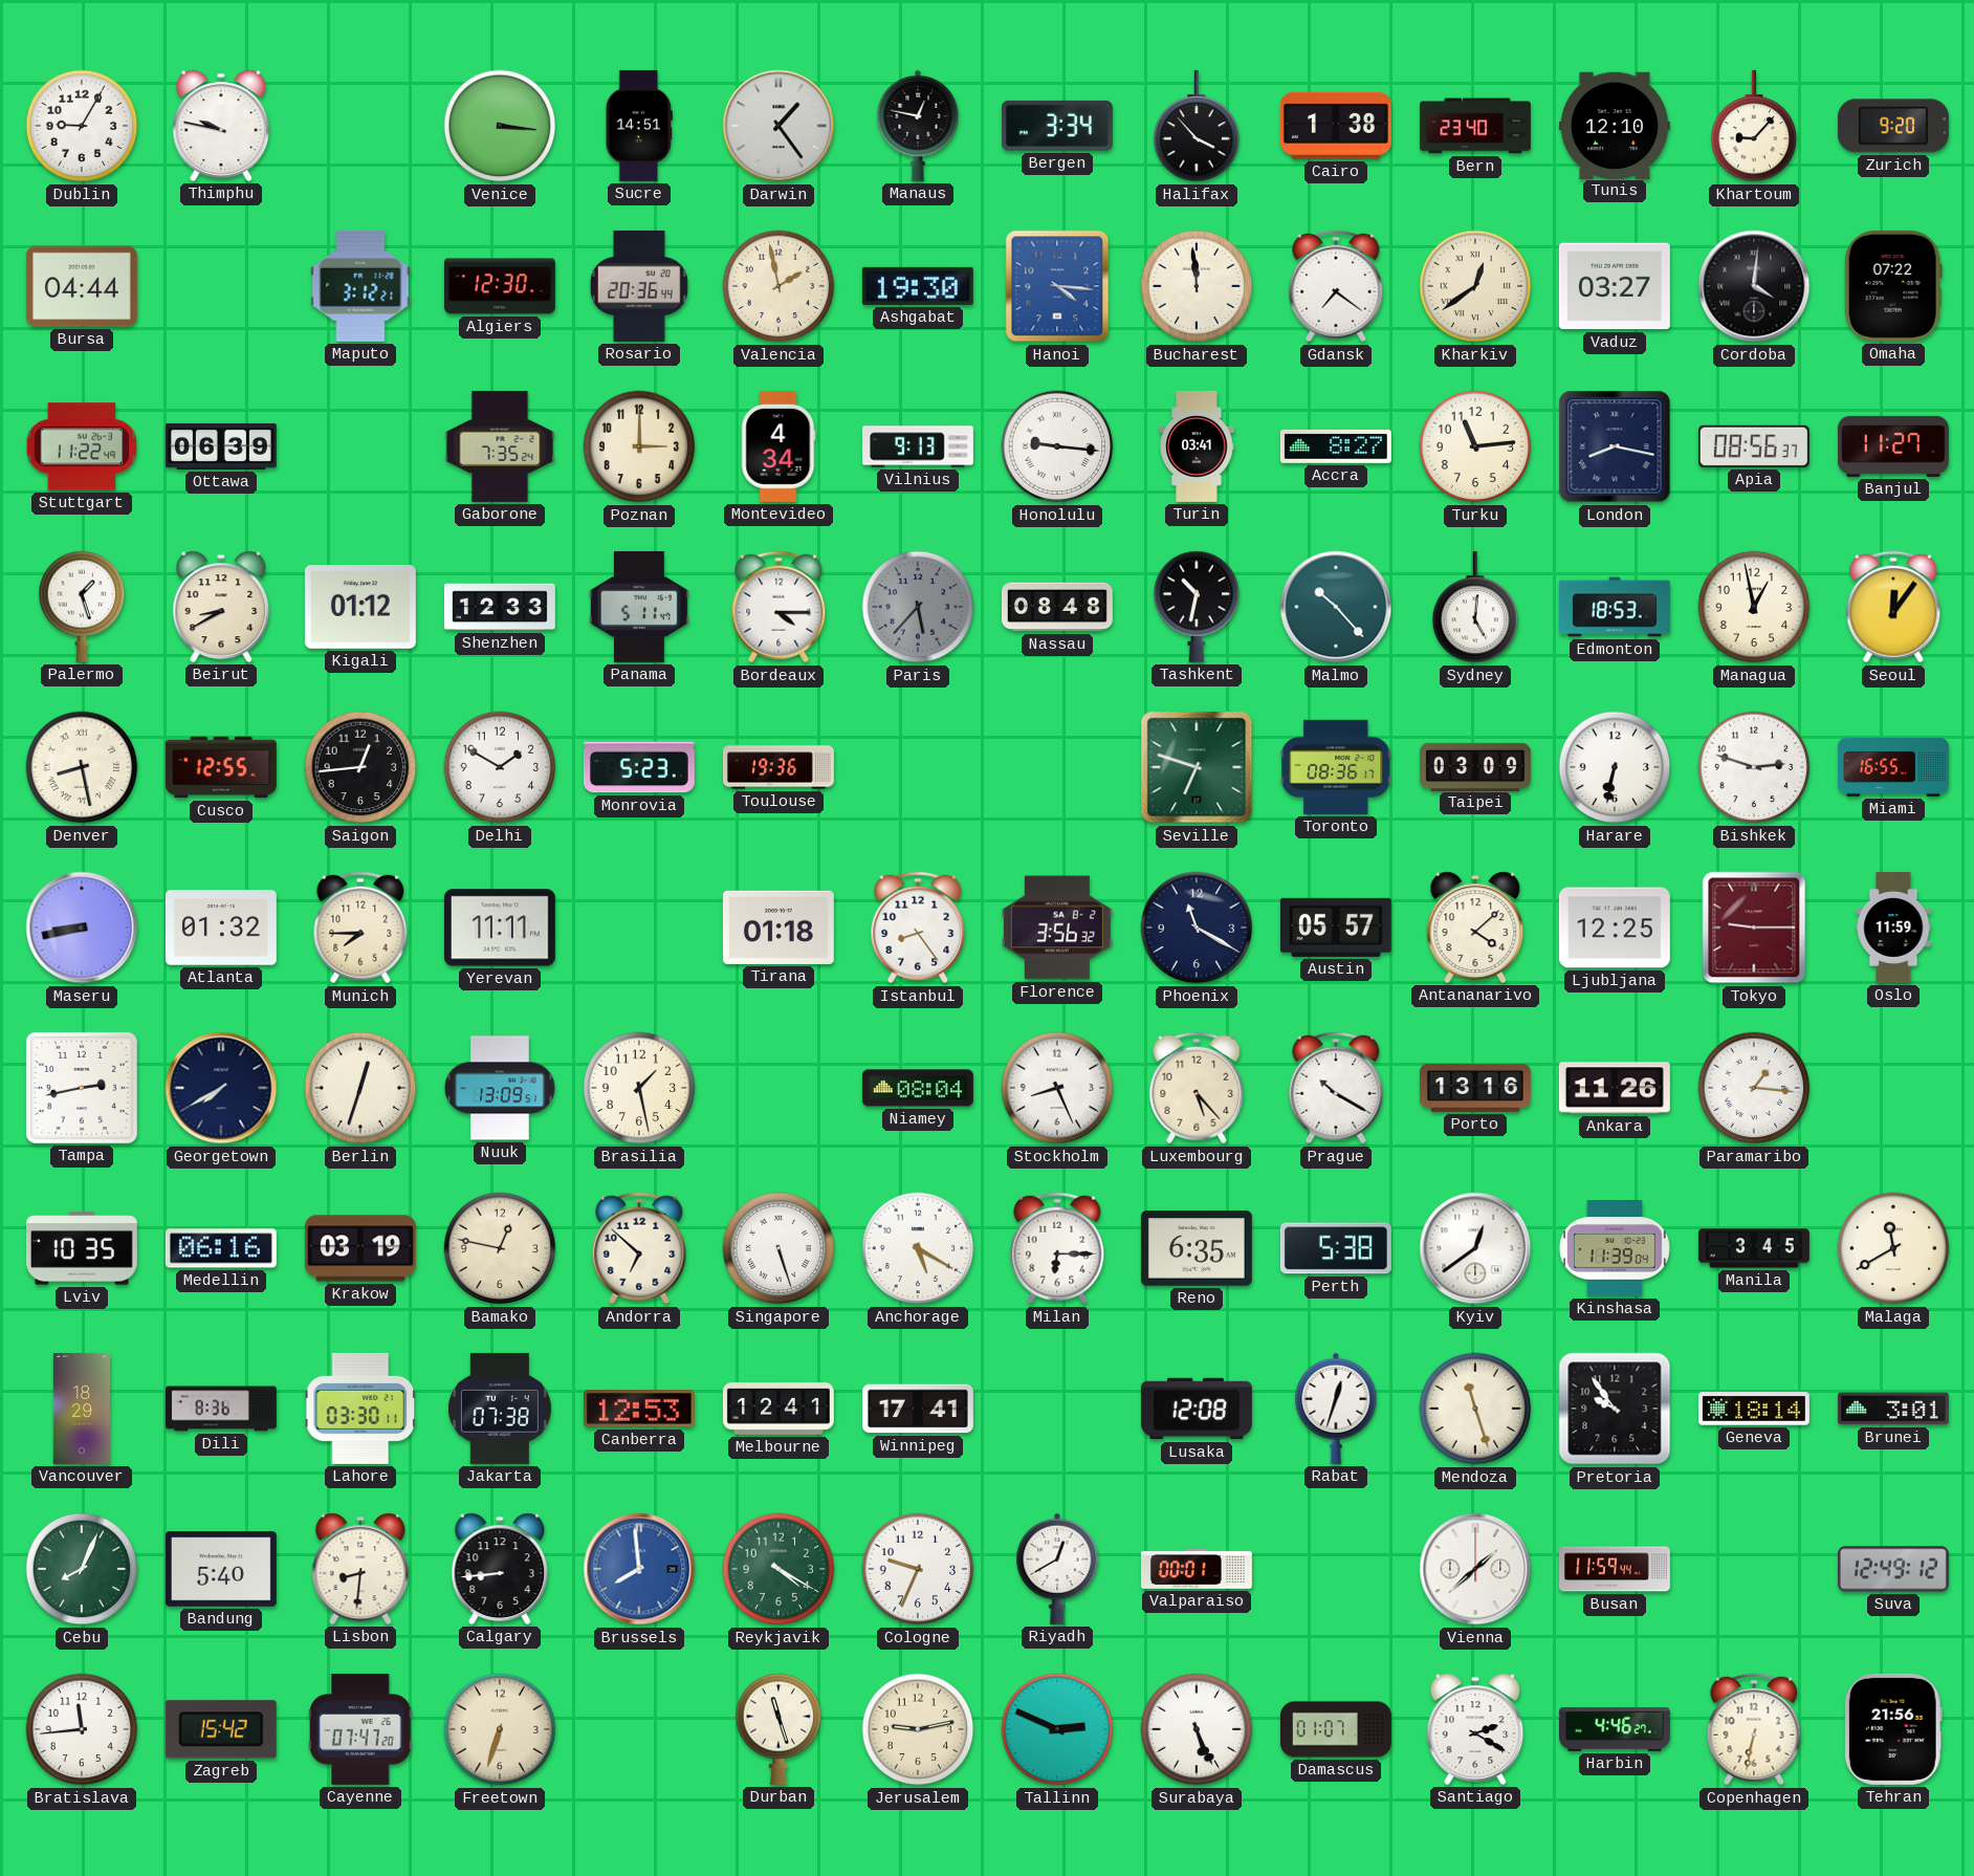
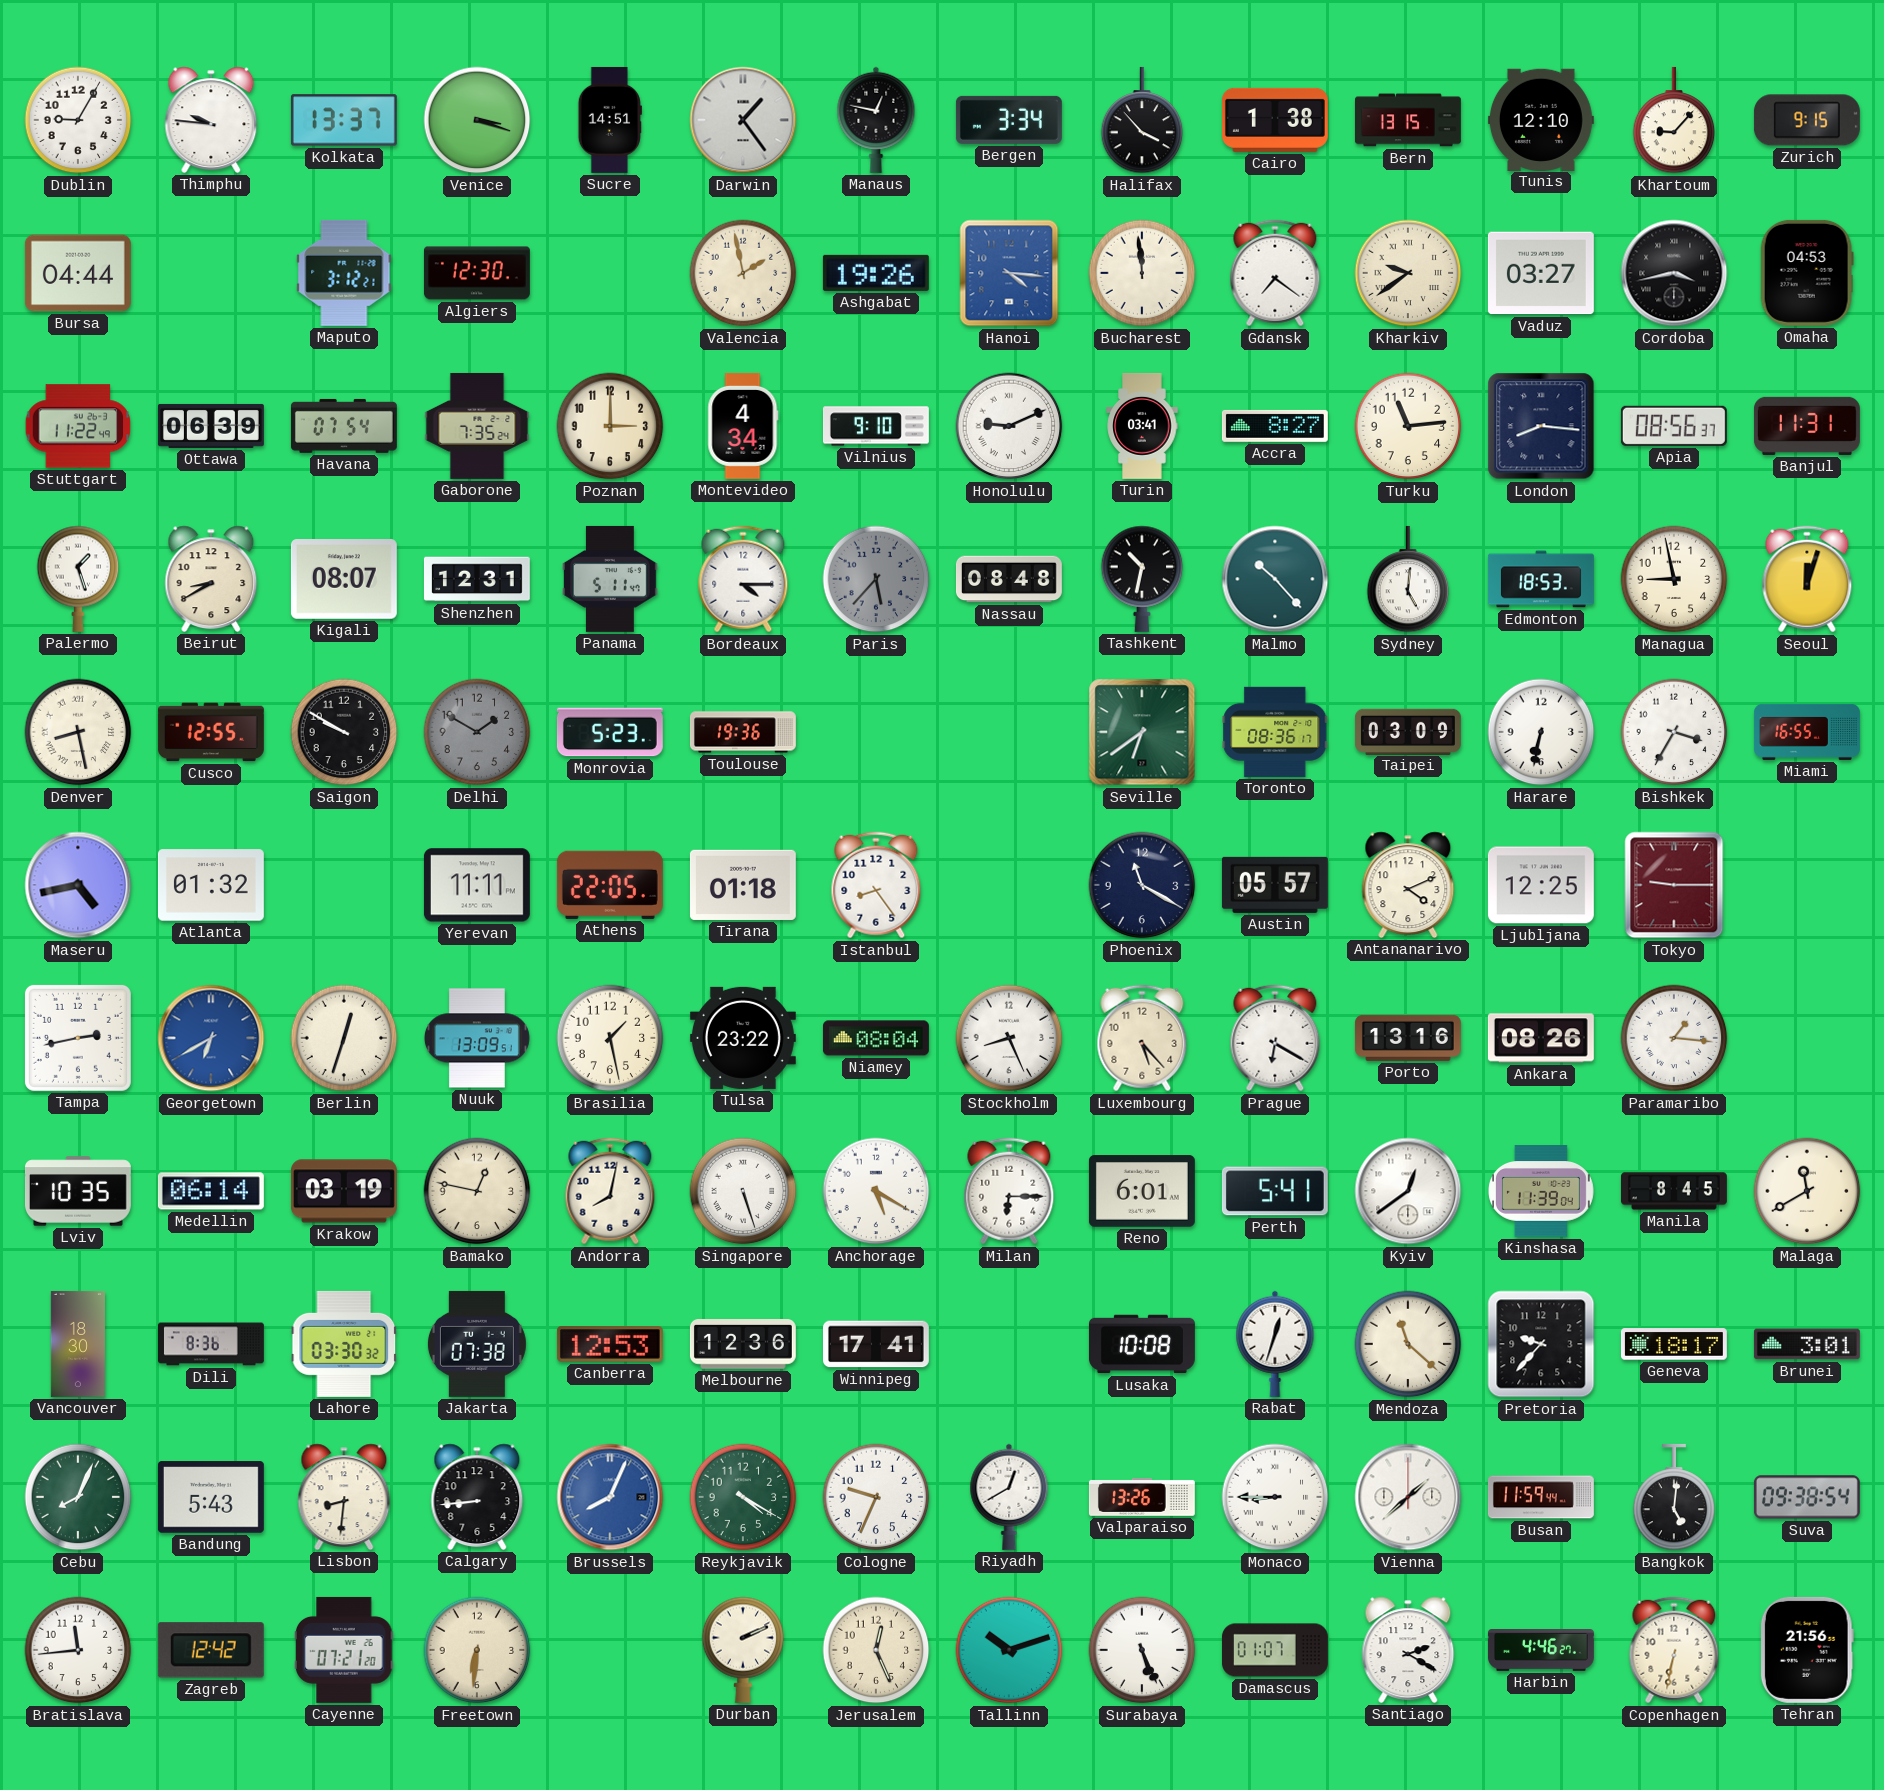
Thimphu: 9:47 -> 9:46 (211, 120)
Kolkata: none -> 13:37 (344, 120)
Venice: 3:16 -> 3:18 (477, 120)
Bern: 23:40 -> 13:15 (1408, 120)
Zurich: 9:20 -> 9:15 (1807, 120)
Rosario: 20:36 -> none (639, 286)
Ashgabat: 19:30 -> 19:26 (876, 273)
Kharkiv: 12:39 -> 9:39 (1408, 273)
Cordoba: 4:01 -> 3:43 (1674, 273)
Omaha: 07:22 -> 04:53 (1807, 273)
Havana: none -> 07:54 (344, 426)
Vilnius: 9:13 -> 9:10 (876, 426)
Honolulu: 9:16 -> 9:11 (1009, 426)
London: 8:17 -> 8:16 (1541, 426)
Banjul: 11:27 -> 11:31 (1807, 426)
Kigali: 01:12 -> 08:07 (344, 580)
Shenzhen: 12:33 -> 12:31 (477, 579)
Managua: 12:58 -> 8:58 (1674, 579)
Seoul: 12:06 -> 12:03 (1807, 579)
Saigon: 12:44 -> 9:50 (344, 732)
Delhi dial: white -> grey (477, 732)
Seville: 6:48 -> 6:39 (1142, 732)
Bishkek: 2:48 -> 3:35 (1674, 732)
Maseru: 8:43 -> 4:43 (78, 885)
Munich: 7:45 -> none (360, 928)
Athens: none -> 22:05 (610, 885)
Florence: 3:56 -> none (1057, 928)
Antananarivo: 4:08 -> 4:11 (1408, 885)
Oslo: 11:59 -> none (1893, 928)
Georgetown: 7:40 -> 6:40 (211, 1038)
Georgetown dial: navy -> blue (211, 1038)
Tulsa: none -> 23:22 (743, 1038)
Prague: 10:20 -> 6:20 (1275, 1038)
Ankara: 11:26 -> 08:26 (1541, 1038)
Medellin: 06:16 -> 06:14 (211, 1191)
Andorra: 6:52 -> 8:02 (610, 1191)
Reno: 6:35 -> 6:01 (1142, 1191)
Perth: 5:38 -> 5:41 (1275, 1191)
Manila: 3:45 -> 8:45 (1674, 1191)
Vancouver: 18:29 -> 18:30 (78, 1344)
Lahore: 03:30:11 -> 03:30:32 (344, 1344)
Melbourne: 12:41 -> 12:36 (743, 1345)
Lusaka: 12:08 -> 10:08 (1142, 1344)
Mendoza: 11:27 -> 11:22 (1408, 1344)
Pretoria: 9:54 -> 9:37 (1541, 1344)
Geneva: 18:14 -> 18:17 (1674, 1344)
Bandung: 5:40 -> 5:43 (211, 1497)
Brussels: 7:59 -> 8:04 (610, 1497)
Valparaiso: 00:01 -> 13:26 (1142, 1497)
Monaco: none -> 8:45 (1275, 1497)
Bangkok: none -> 5:01 (1674, 1497)
Suva: 12:49 -> 09:38 (1807, 1497)
Zagreb: 15:42 -> 12:42 (211, 1650)
Cayenne: 07:47 -> 07:21 (345, 1650)
Freetown: 6:33 -> 6:31 (477, 1650)
Durban: 11:27 -> 2:11 (743, 1650)
Jerusalem: 9:13 -> 12:26 (876, 1650)
Tallinn: 2:49 -> 10:12 (1009, 1650)
